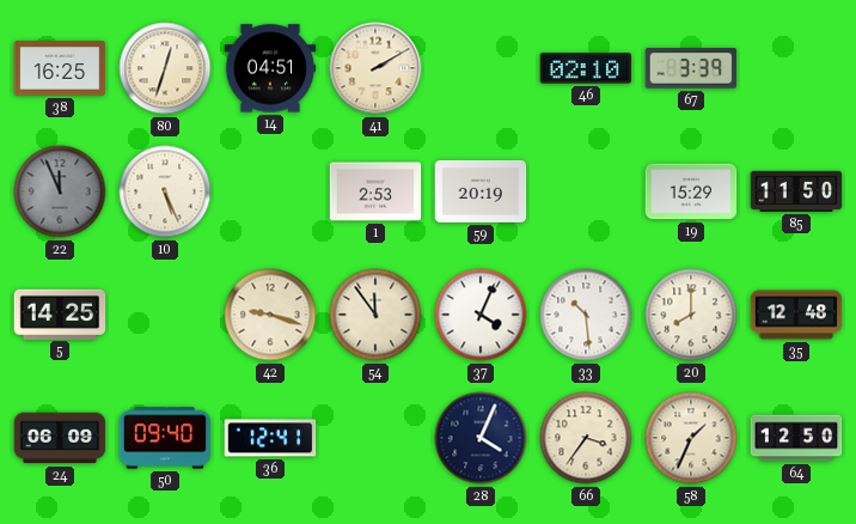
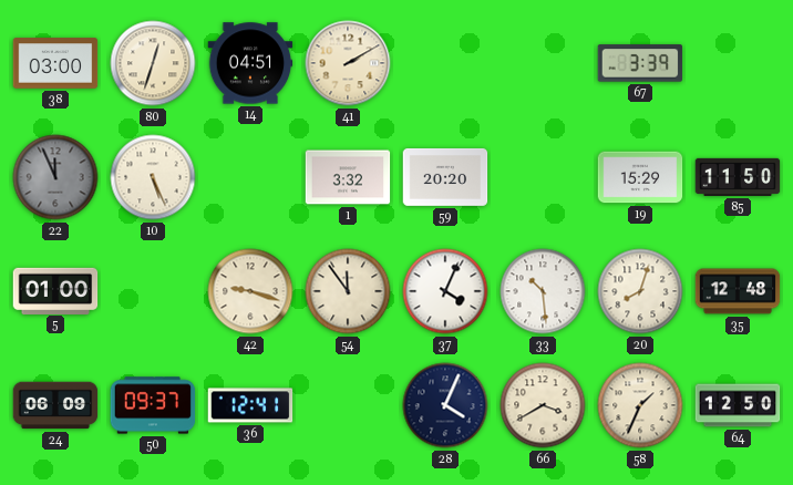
38: 16:25 -> 03:00 (55, 63)
46: 02:10 -> none (586, 68)
1: 2:53 -> 3:32 (348, 177)
59: 20:19 -> 20:20 (445, 177)
5: 14:25 -> 01:00 (55, 290)
20: 8:00 -> 8:03 (640, 291)
50: 09:40 -> 09:37 (153, 405)
66: 3:36 -> 3:40 (543, 405)
